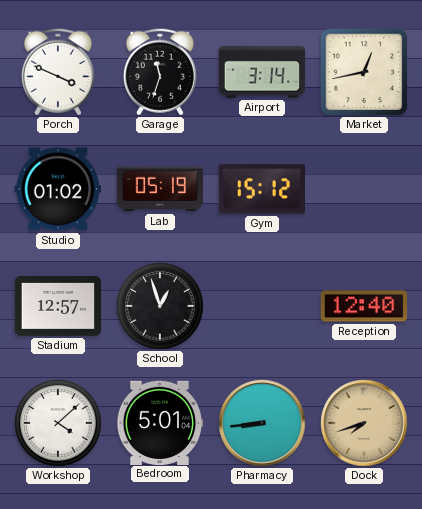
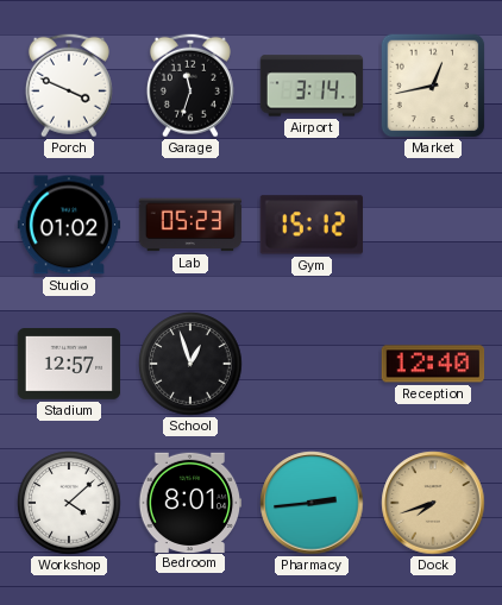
Lab: 05:19 -> 05:23 (190, 225)
Bedroom: 5:01 -> 8:01 (190, 502)
Pharmacy: 8:44 -> 2:44 (312, 503)
